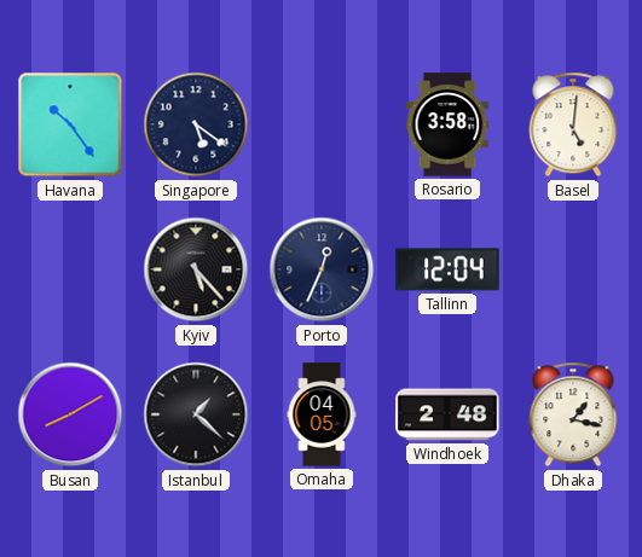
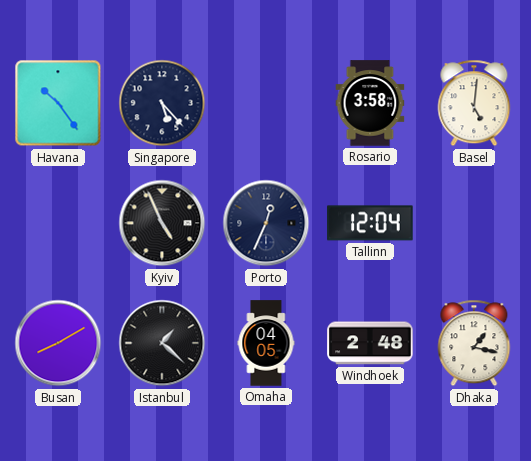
Singapore: 5:21 -> 5:23 (162, 103)
Kyiv: 5:23 -> 4:56 (162, 223)
